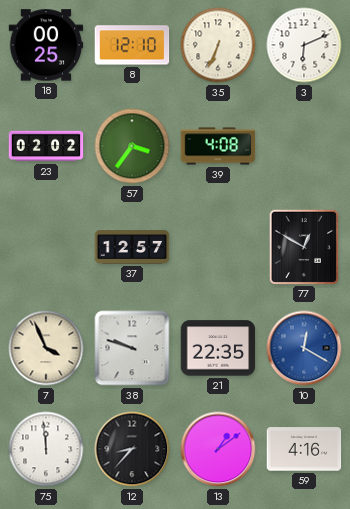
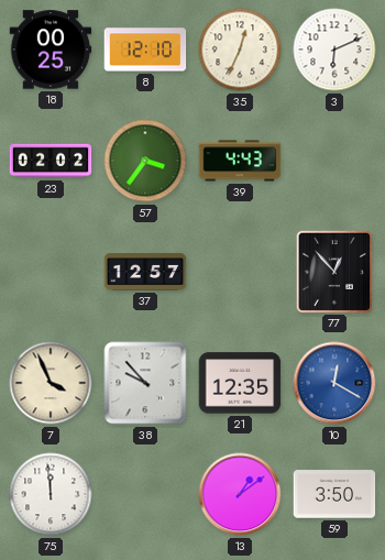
35: 6:34 -> 12:34 (240, 50)
39: 4:08 -> 4:43 (240, 161)
77: 12:50 -> 12:53 (334, 271)
38: 9:48 -> 9:53 (145, 383)
21: 22:35 -> 12:35 (240, 383)
12: 8:37 -> none (132, 449)
59: 4:16 -> 3:50 (334, 494)
